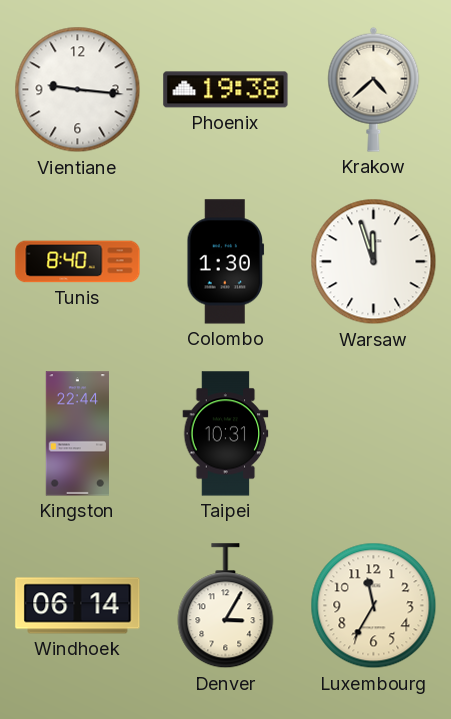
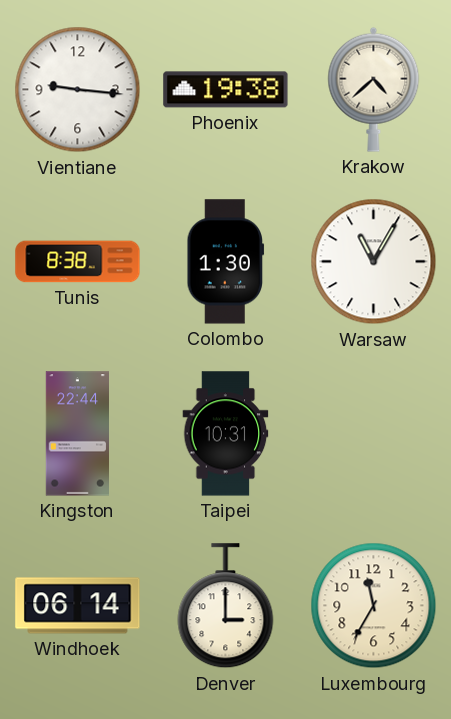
Tunis: 8:40 -> 8:38 (78, 262)
Warsaw: 11:57 -> 11:05 (374, 262)
Denver: 3:05 -> 3:00 (226, 606)
